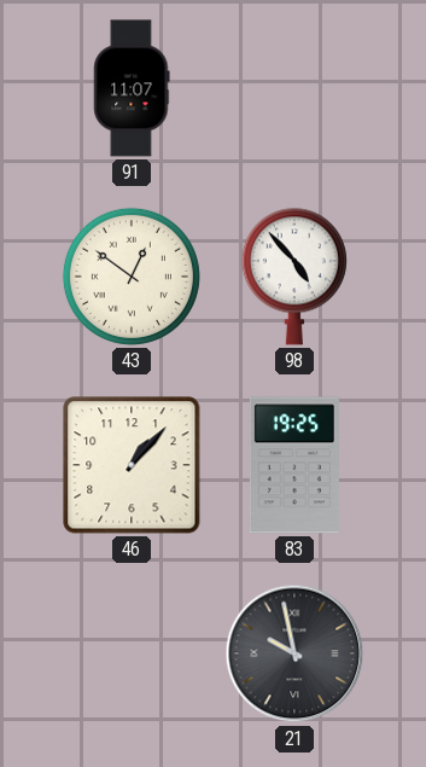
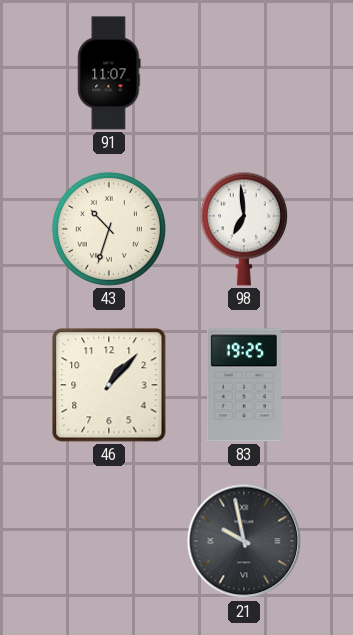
43: 12:51 -> 10:33 (109, 229)
98: 4:53 -> 6:59 (244, 229)
